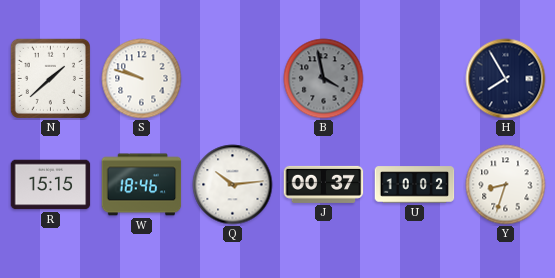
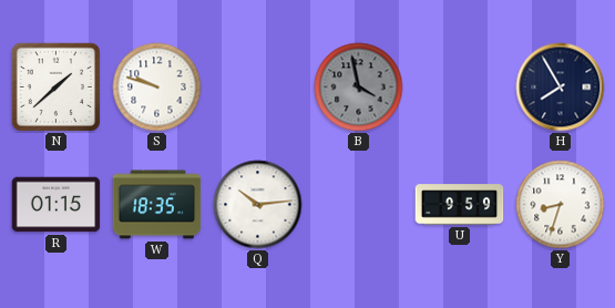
R: 15:15 -> 01:15 (57, 205)
W: 18:46 -> 18:35 (157, 205)
J: 00:37 -> none (324, 184)
U: 10:02 -> 9:59 (460, 205)
